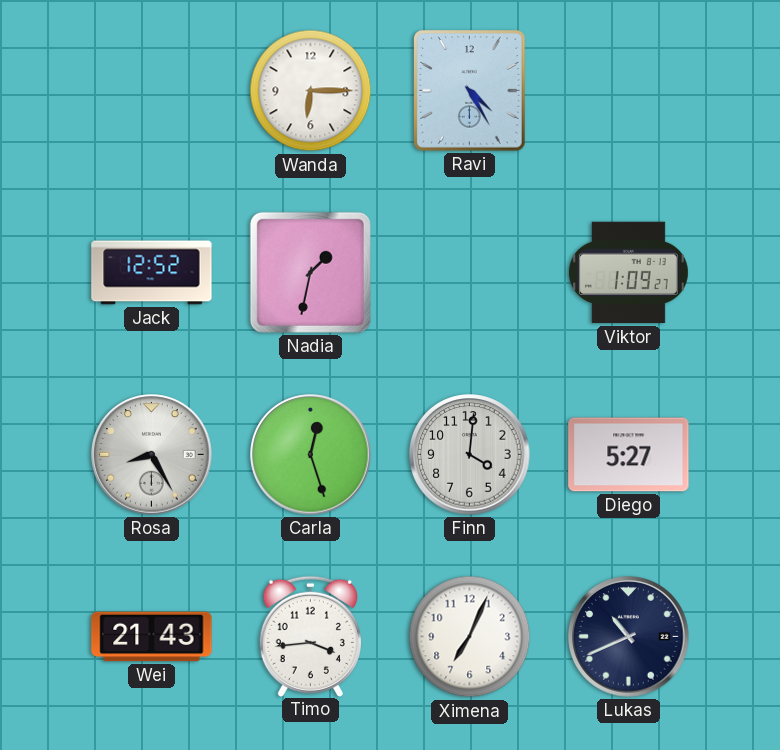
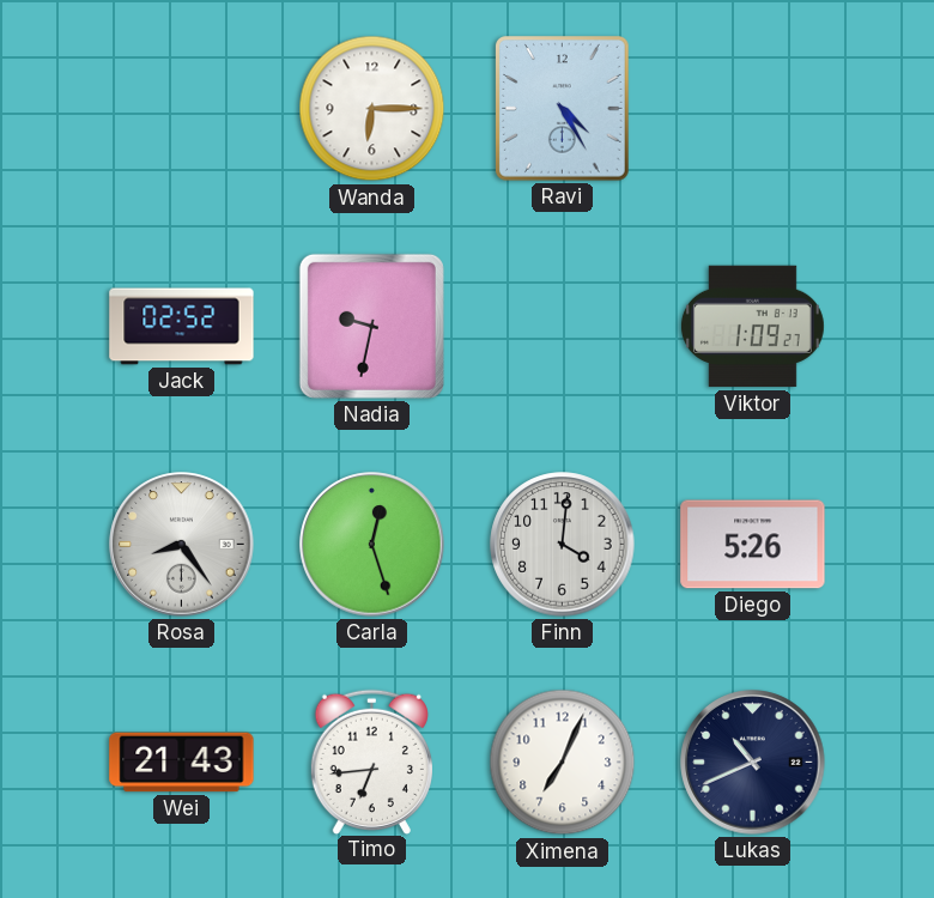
Jack: 12:52 -> 02:52 (182, 327)
Nadia: 1:32 -> 9:32 (371, 326)
Rosa: 8:25 -> 8:24 (182, 545)
Diego: 5:27 -> 5:26 (753, 545)
Timo: 3:44 -> 6:44 (371, 762)
